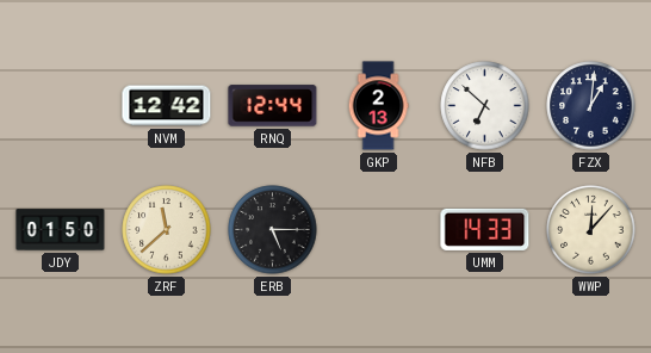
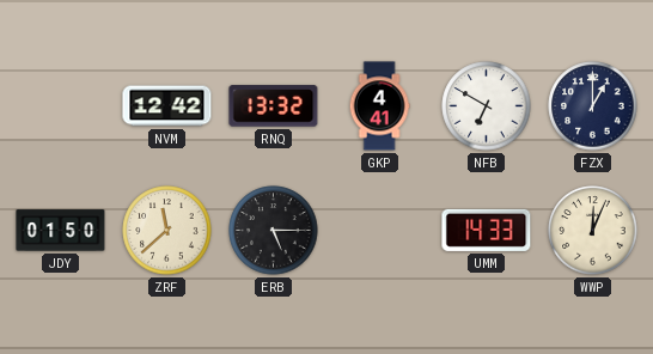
RNQ: 12:44 -> 13:32 (274, 106)
GKP: 2:13 -> 4:41 (379, 106)
NFB: 6:52 -> 6:50 (487, 106)
FZX: 1:01 -> 1:00 (593, 106)
WWP: 12:07 -> 12:04 (593, 231)
